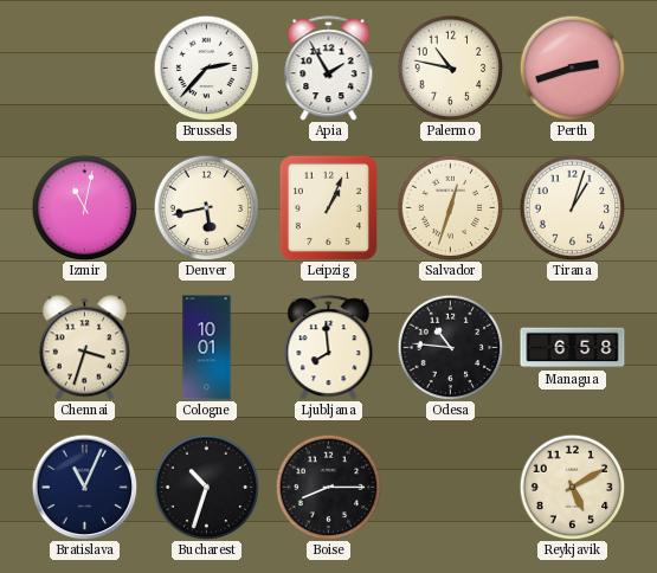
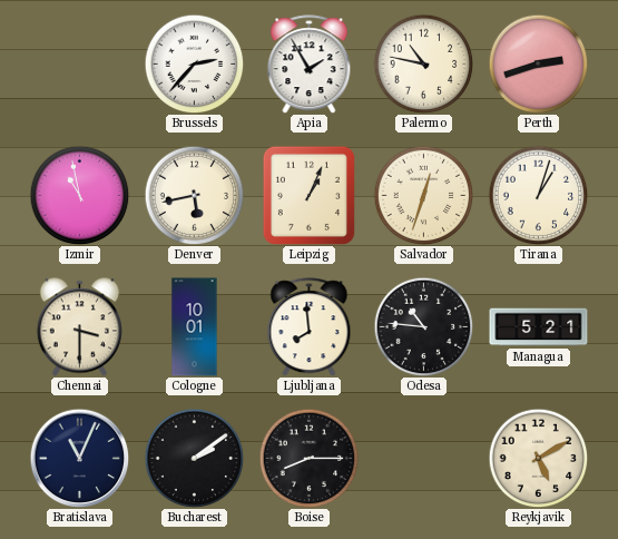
Izmir: 11:02 -> 10:58 (79, 195)
Chennai: 3:33 -> 3:30 (79, 327)
Managua: 6:58 -> 5:21 (539, 327)
Bucharest: 10:33 -> 2:09 (194, 458)
